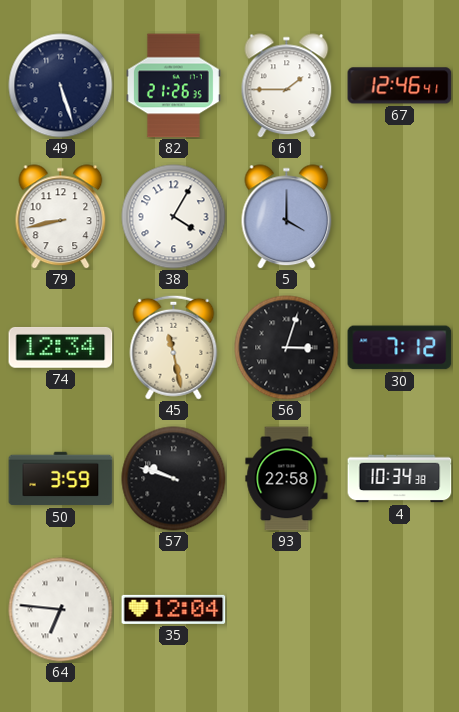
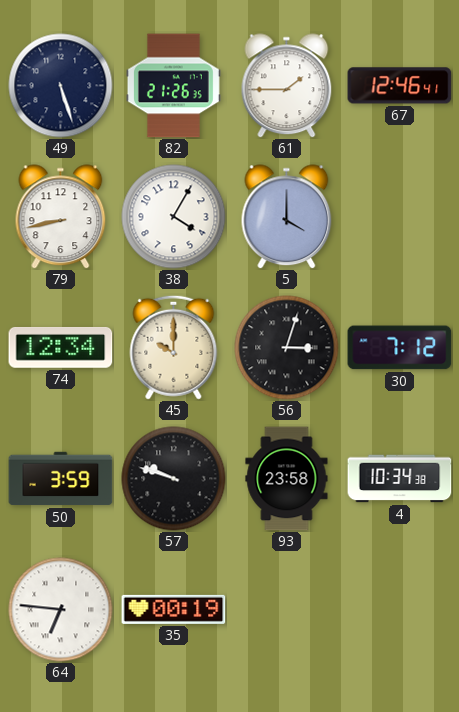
45: 11:28 -> 10:00 (174, 347)
93: 22:58 -> 23:58 (287, 479)
35: 12:04 -> 00:19 (174, 609)
